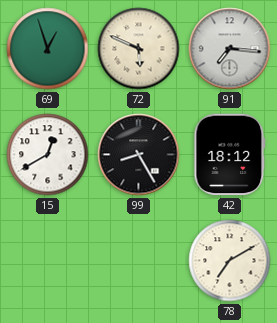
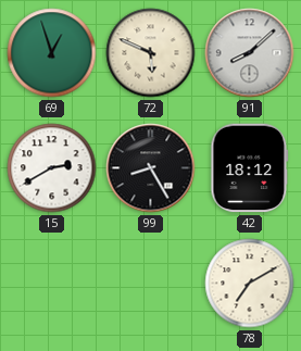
91: 7:16 -> 8:08 (250, 53)
15: 12:40 -> 2:40 (52, 168)
